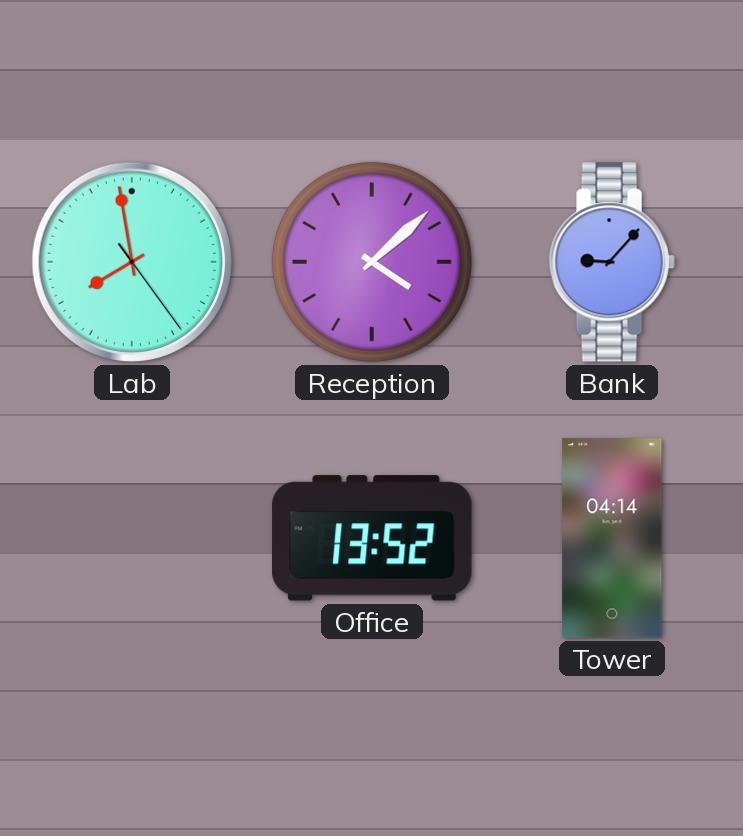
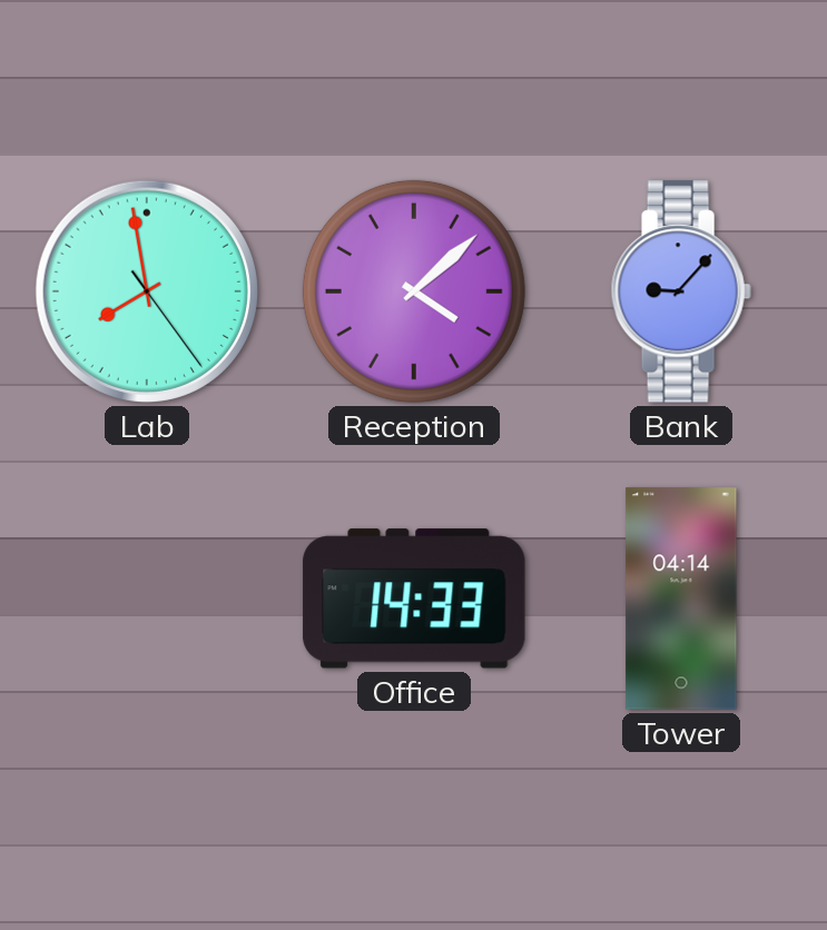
Office: 13:52 -> 14:33 (414, 598)
